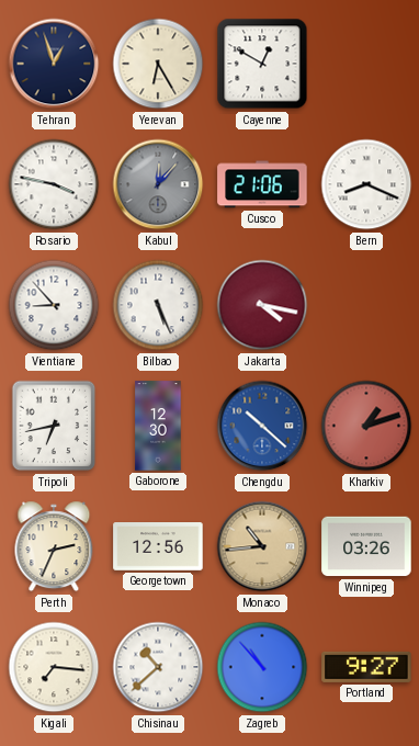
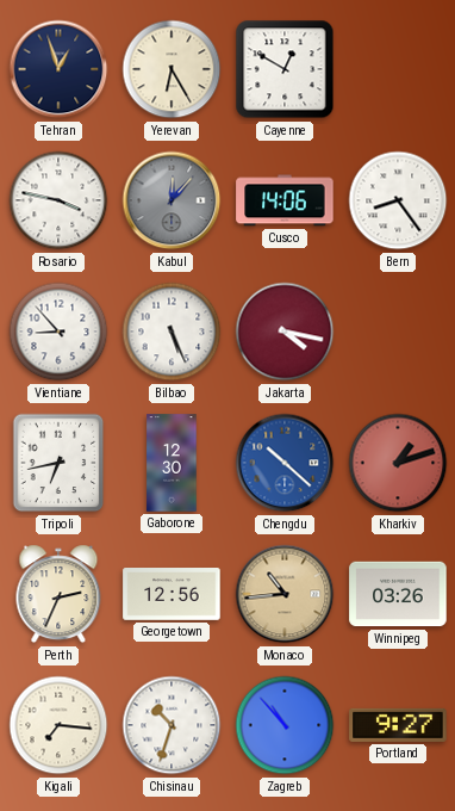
Cusco: 21:06 -> 14:06 (285, 200)
Bern: 8:19 -> 8:24 (398, 200)
Chisinau: 10:38 -> 10:33 (172, 725)
